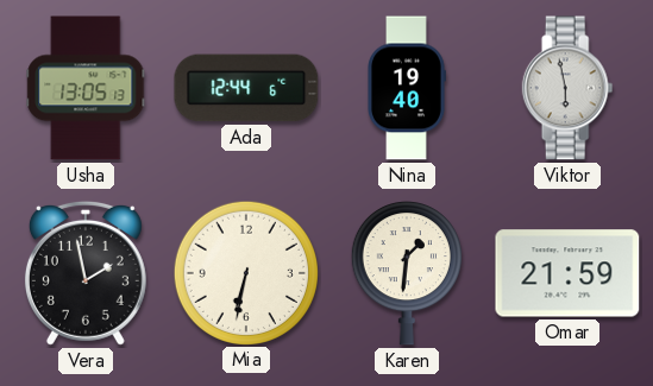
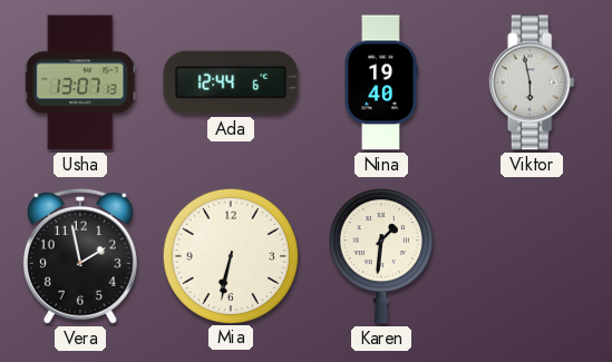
Usha: 13:05 -> 13:07 (80, 82)
Omar: 21:59 -> none (567, 273)
